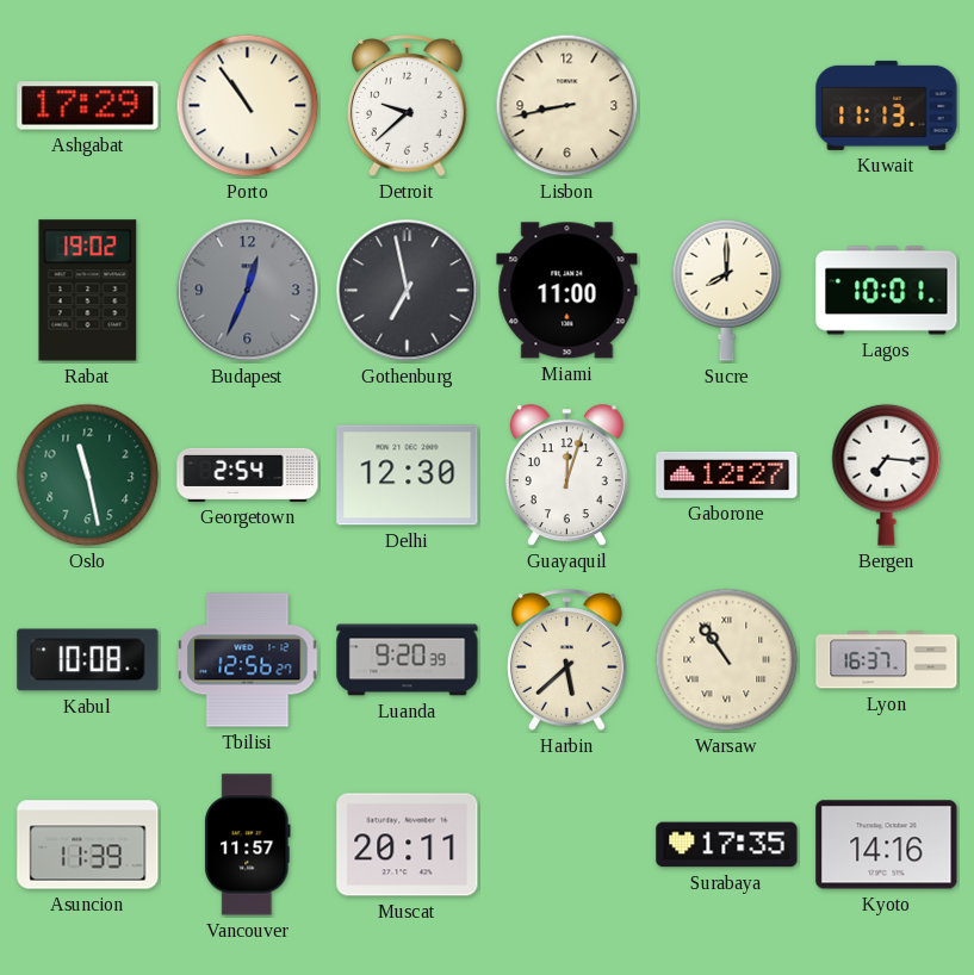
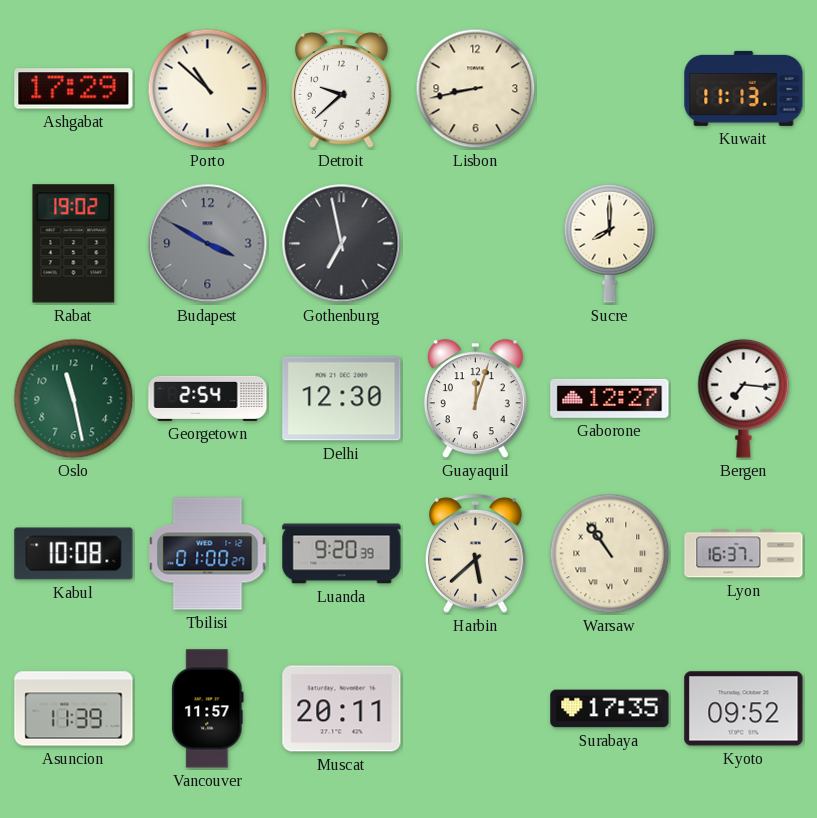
Porto: 10:54 -> 10:52 (208, 89)
Budapest: 12:34 -> 3:50 (208, 244)
Miami: 11:00 -> none (567, 291)
Lagos: 10:01 -> none (887, 291)
Tbilisi: 12:56 -> 01:00 (208, 554)
Kyoto: 14:16 -> 09:52 (744, 709)
